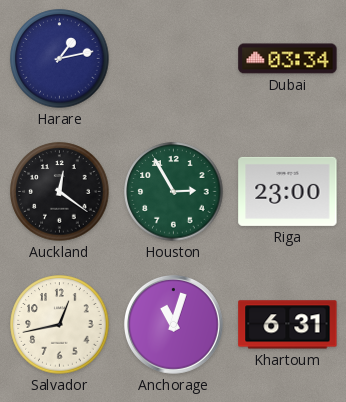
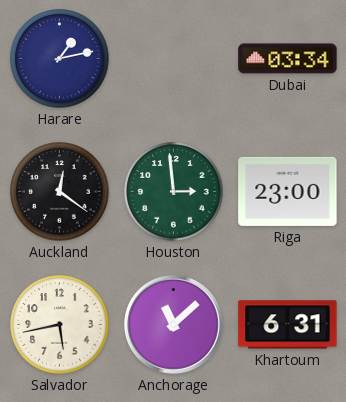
Houston: 2:55 -> 2:59 (174, 192)
Salvador: 12:43 -> 5:43 (60, 325)
Anchorage: 11:03 -> 11:08 (174, 325)
